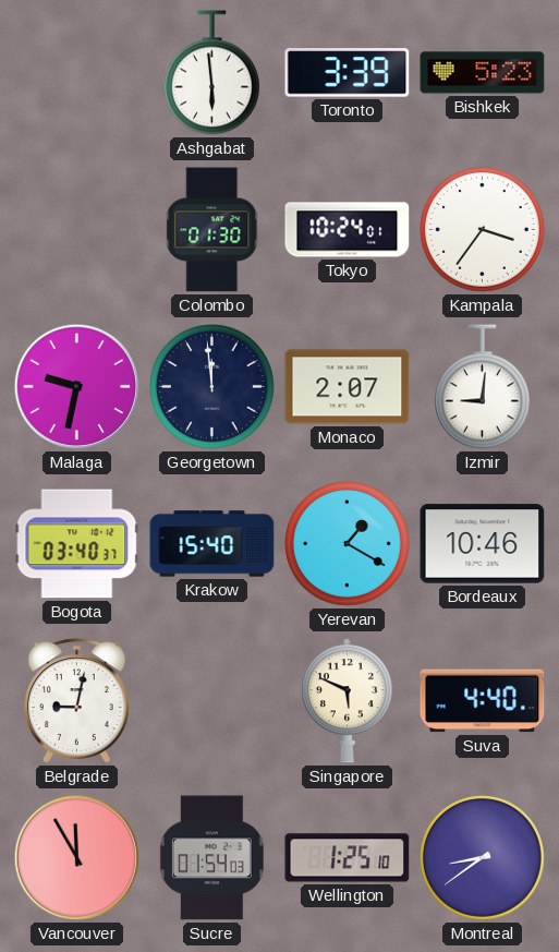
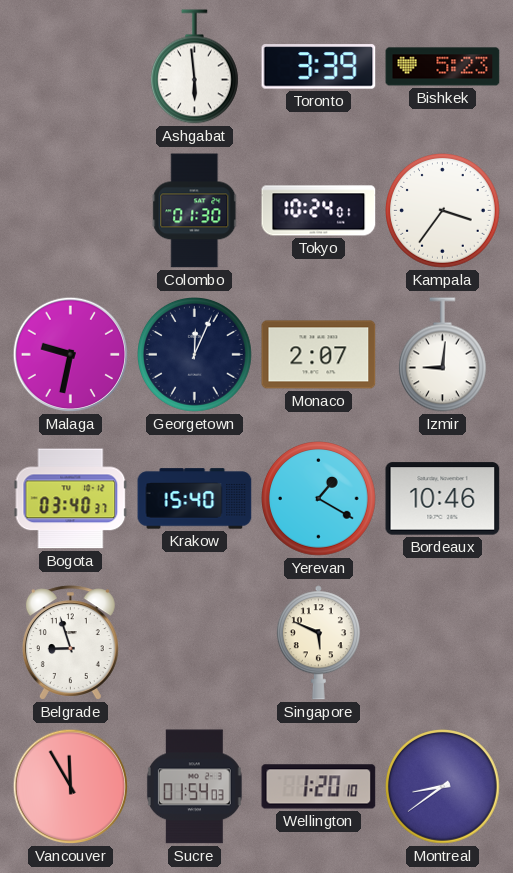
Georgetown: 11:59 -> 12:04 (195, 355)
Belgrade: 9:02 -> 8:57 (70, 643)
Suva: 4:40 -> none (483, 701)
Wellington: 1:25 -> 1:20 (319, 787)
